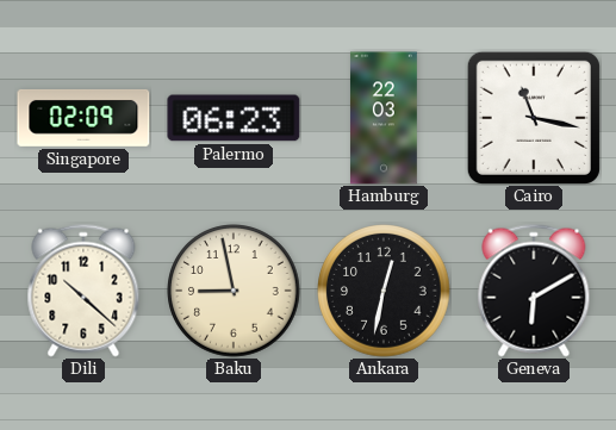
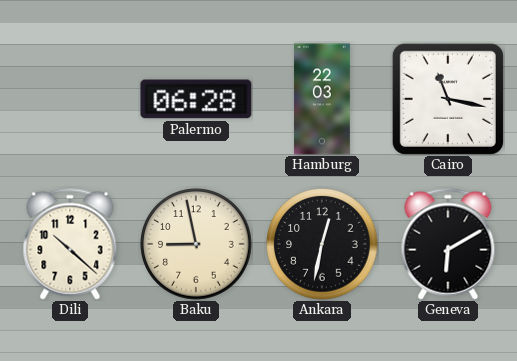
Singapore: 02:09 -> none (83, 118)
Palermo: 06:23 -> 06:28 (196, 99)
